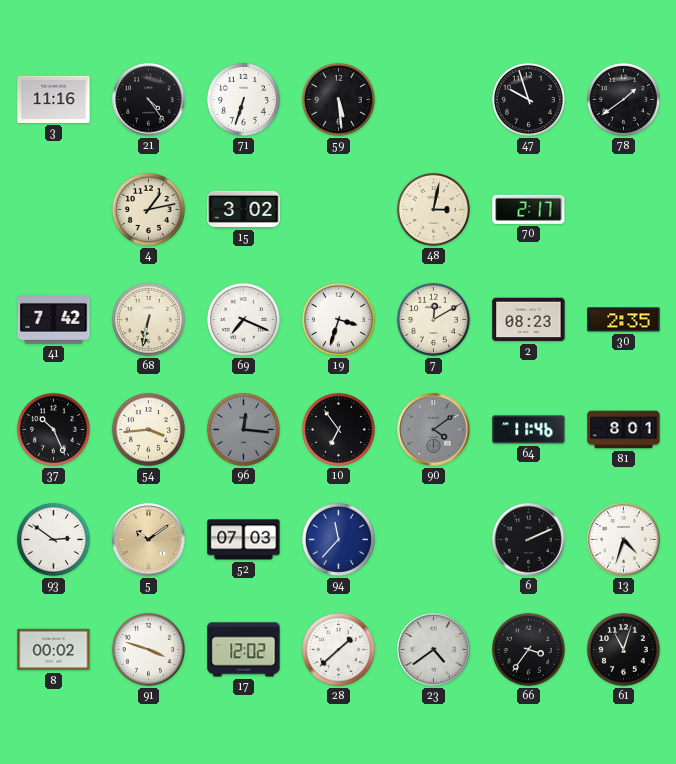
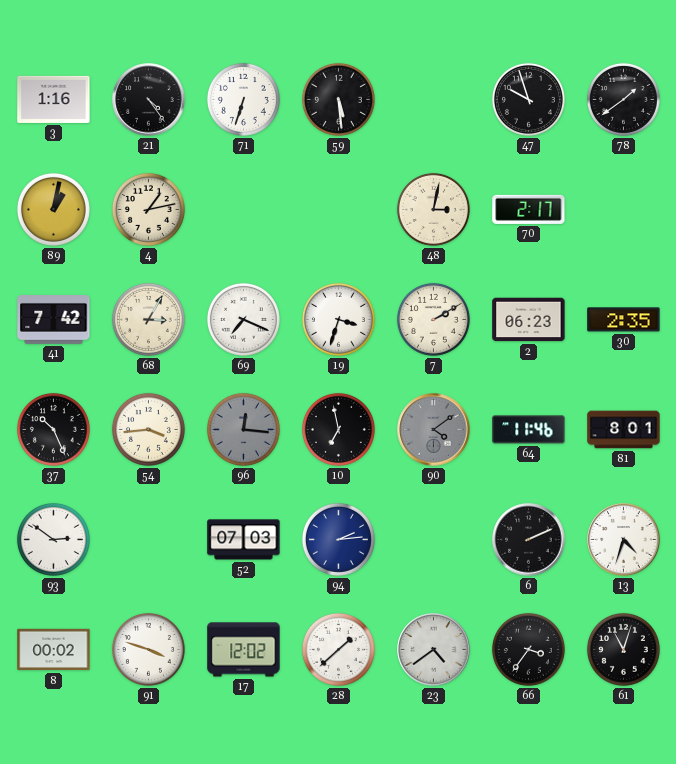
3: 11:16 -> 1:16 (54, 99)
89: none -> 1:02 (53, 209)
15: 3:02 -> none (244, 209)
68: 6:32 -> 3:05 (148, 319)
7: 12:10 -> 2:10 (433, 319)
2: 08:23 -> 06:23 (529, 320)
10: 6:54 -> 6:58 (338, 429)
5: 10:09 -> none (149, 540)
94: 11:37 -> 2:14 (338, 539)
